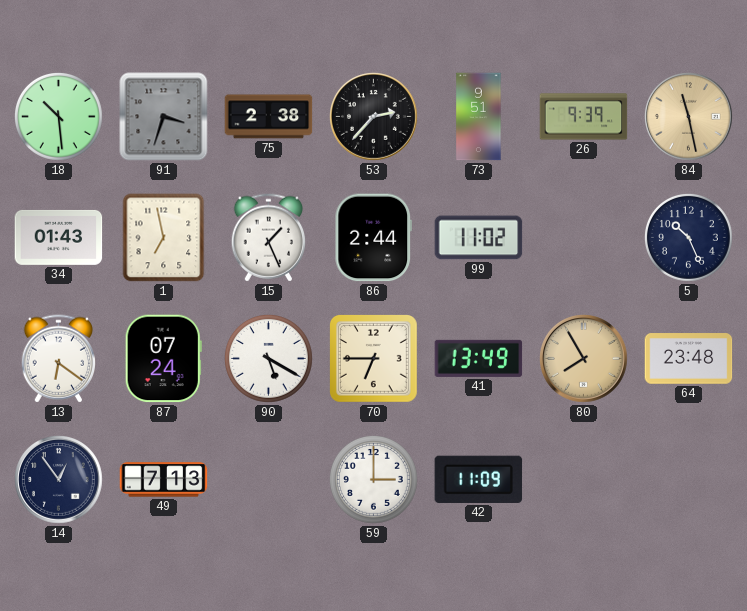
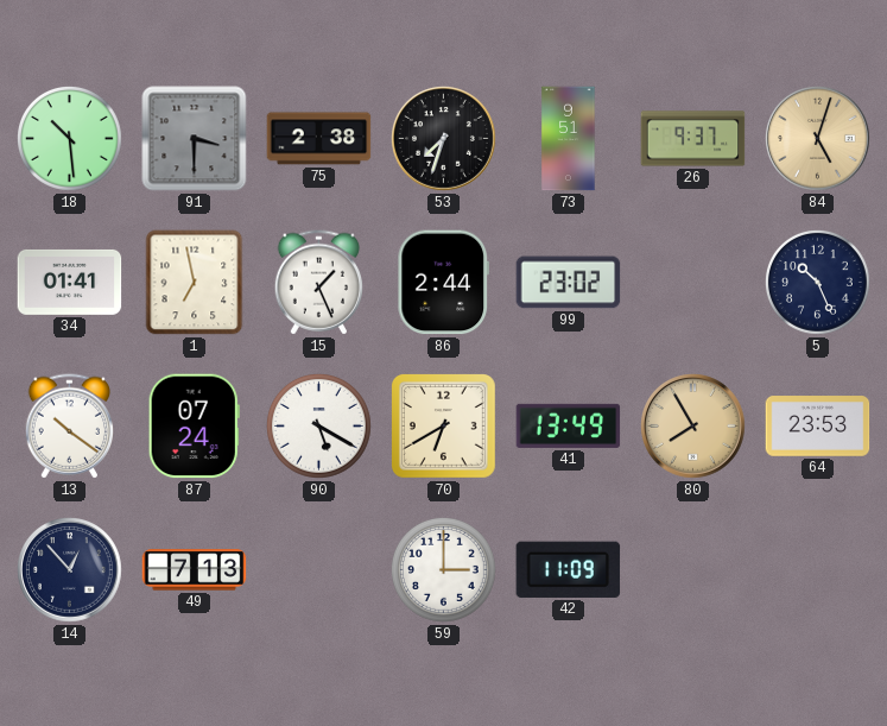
91: 3:33 -> 3:30 (195, 139)
53: 2:37 -> 7:33 (444, 139)
26: 9:39 -> 9:37 (693, 139)
84: 11:28 -> 5:03 (818, 139)
34: 01:43 -> 01:41 (70, 282)
99: 11:02 -> 23:02 (569, 283)
13: 6:21 -> 10:21 (69, 427)
70: 6:45 -> 6:40 (444, 427)
64: 23:48 -> 23:53 (818, 427)
14: 12:54 -> 12:53 (70, 570)
